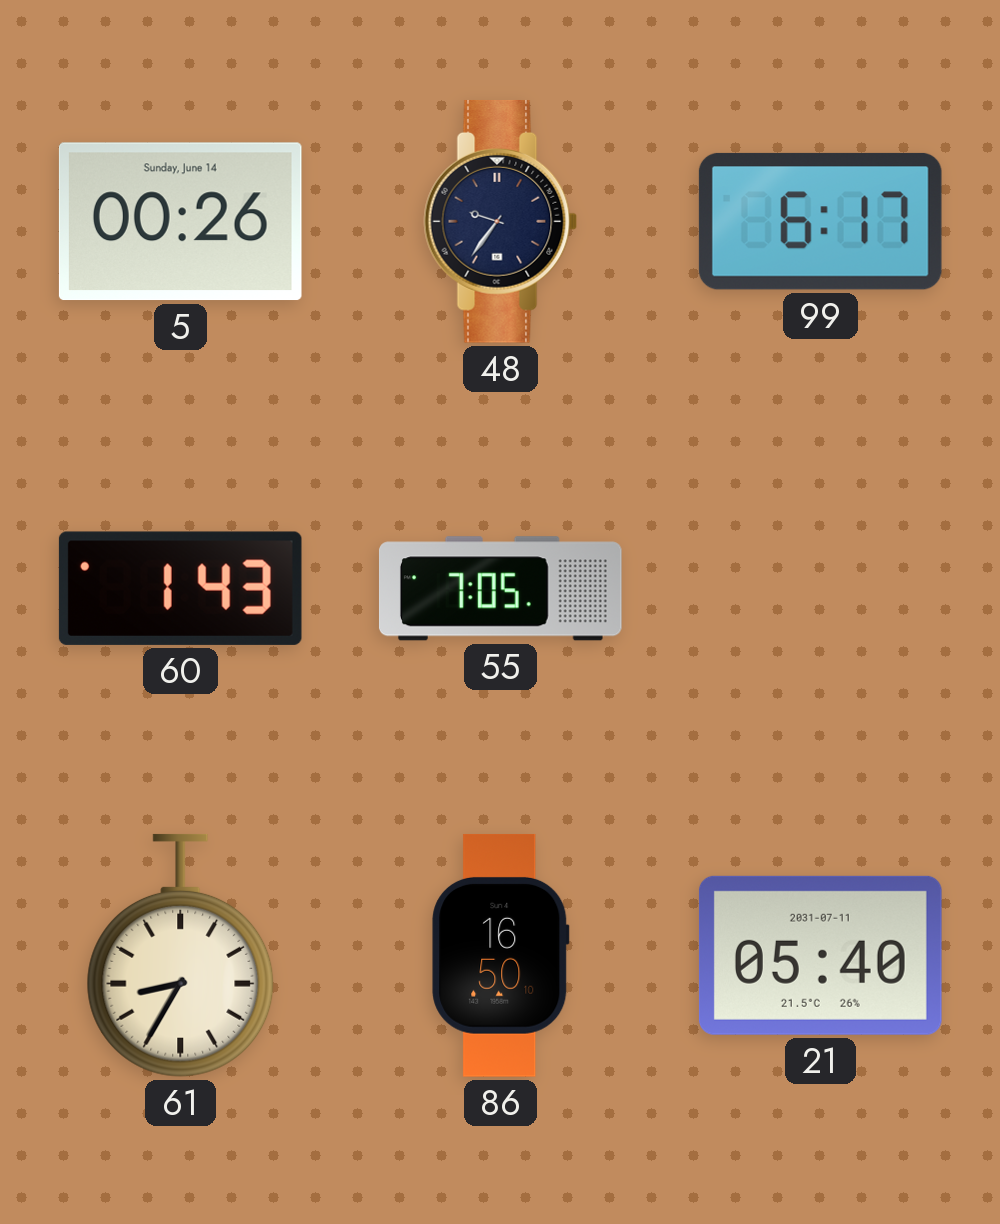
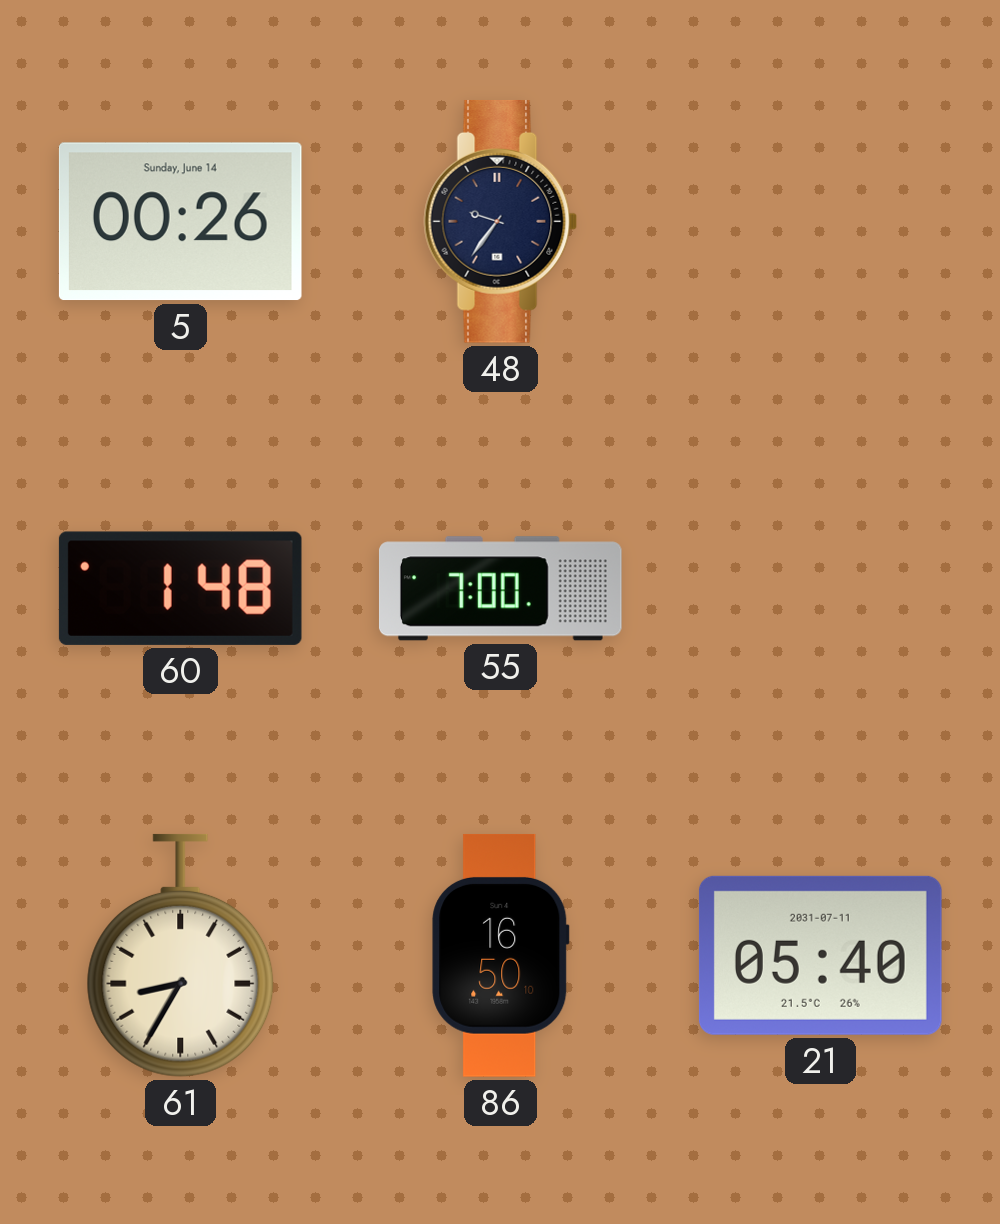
99: 6:17 -> none (820, 221)
60: 1:43 -> 1:48 (180, 588)
55: 7:05 -> 7:00 (500, 589)
